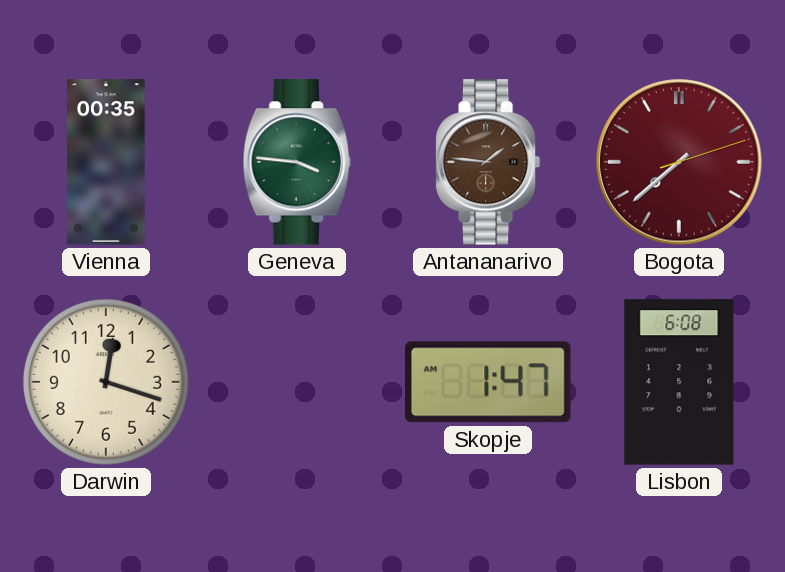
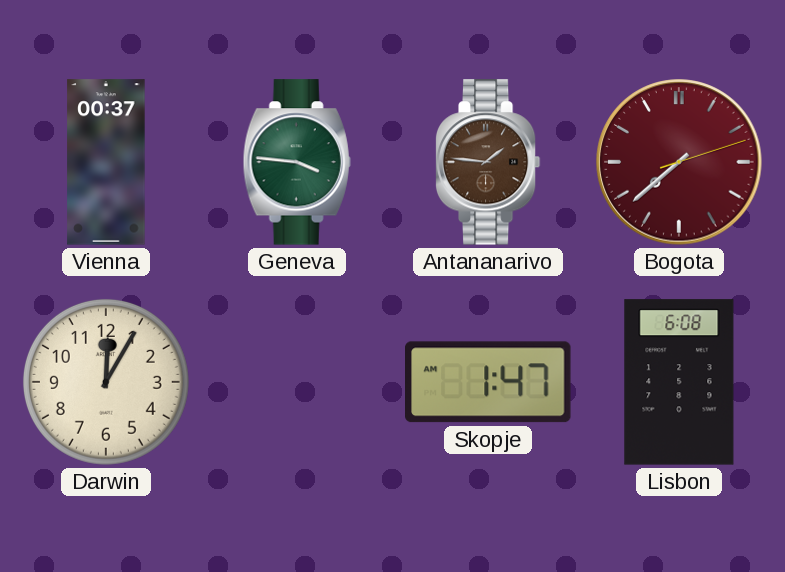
Vienna: 00:35 -> 00:37 (106, 162)
Darwin: 12:18 -> 12:05 (106, 382)
